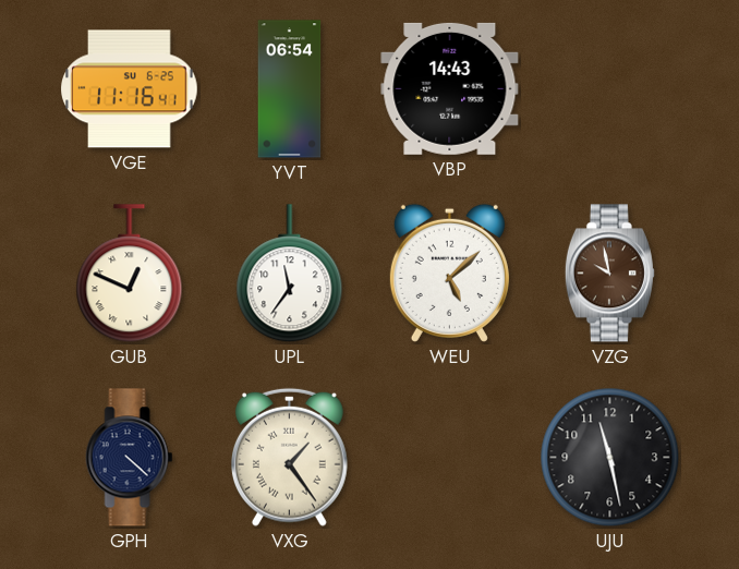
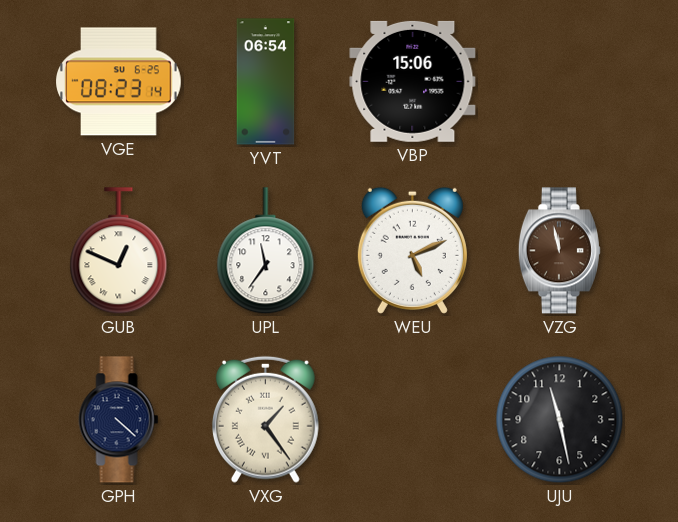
VGE: 11:16 -> 08:23 (119, 82)
VBP: 14:43 -> 15:06 (413, 81)
WEU: 5:08 -> 5:11 (412, 250)
VZG: 9:58 -> 11:58 (559, 251)
